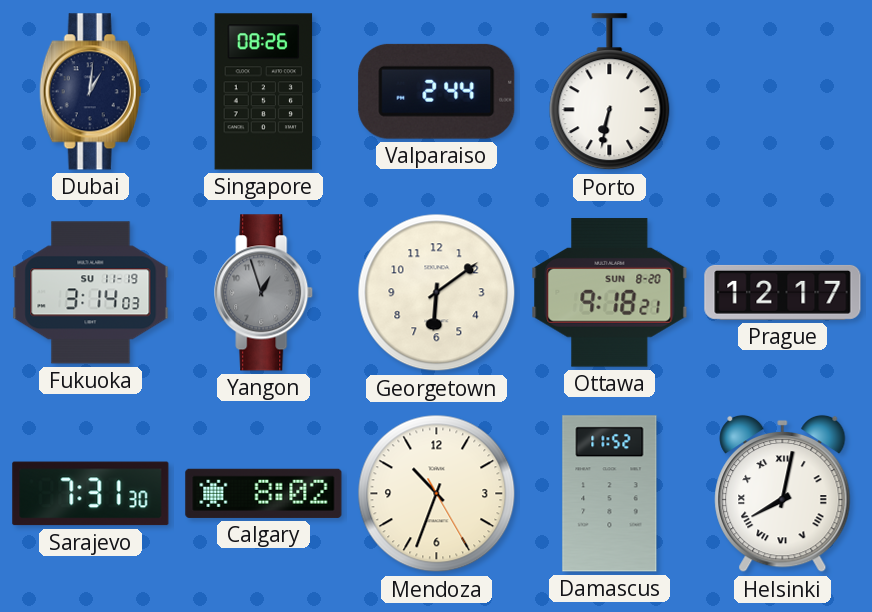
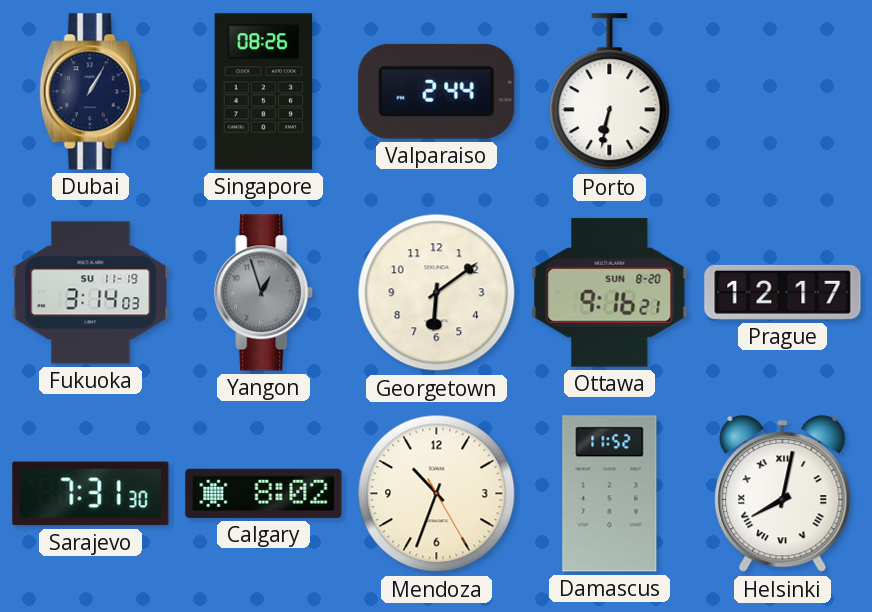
Dubai: 1:01 -> 1:05 (91, 92)
Ottawa: 9:18 -> 9:16 (610, 293)
